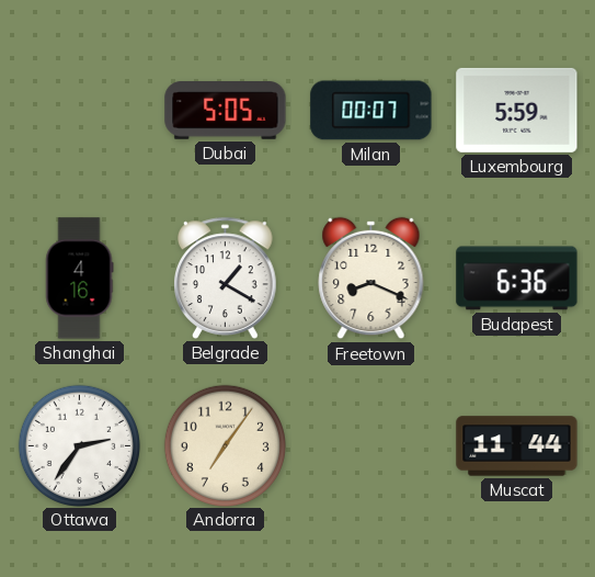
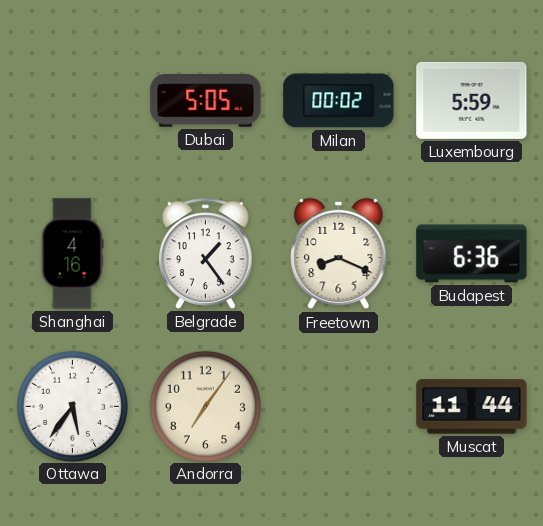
Milan: 00:07 -> 00:02 (339, 101)
Belgrade: 1:20 -> 1:24 (206, 253)
Ottawa: 2:36 -> 5:36 (72, 406)
